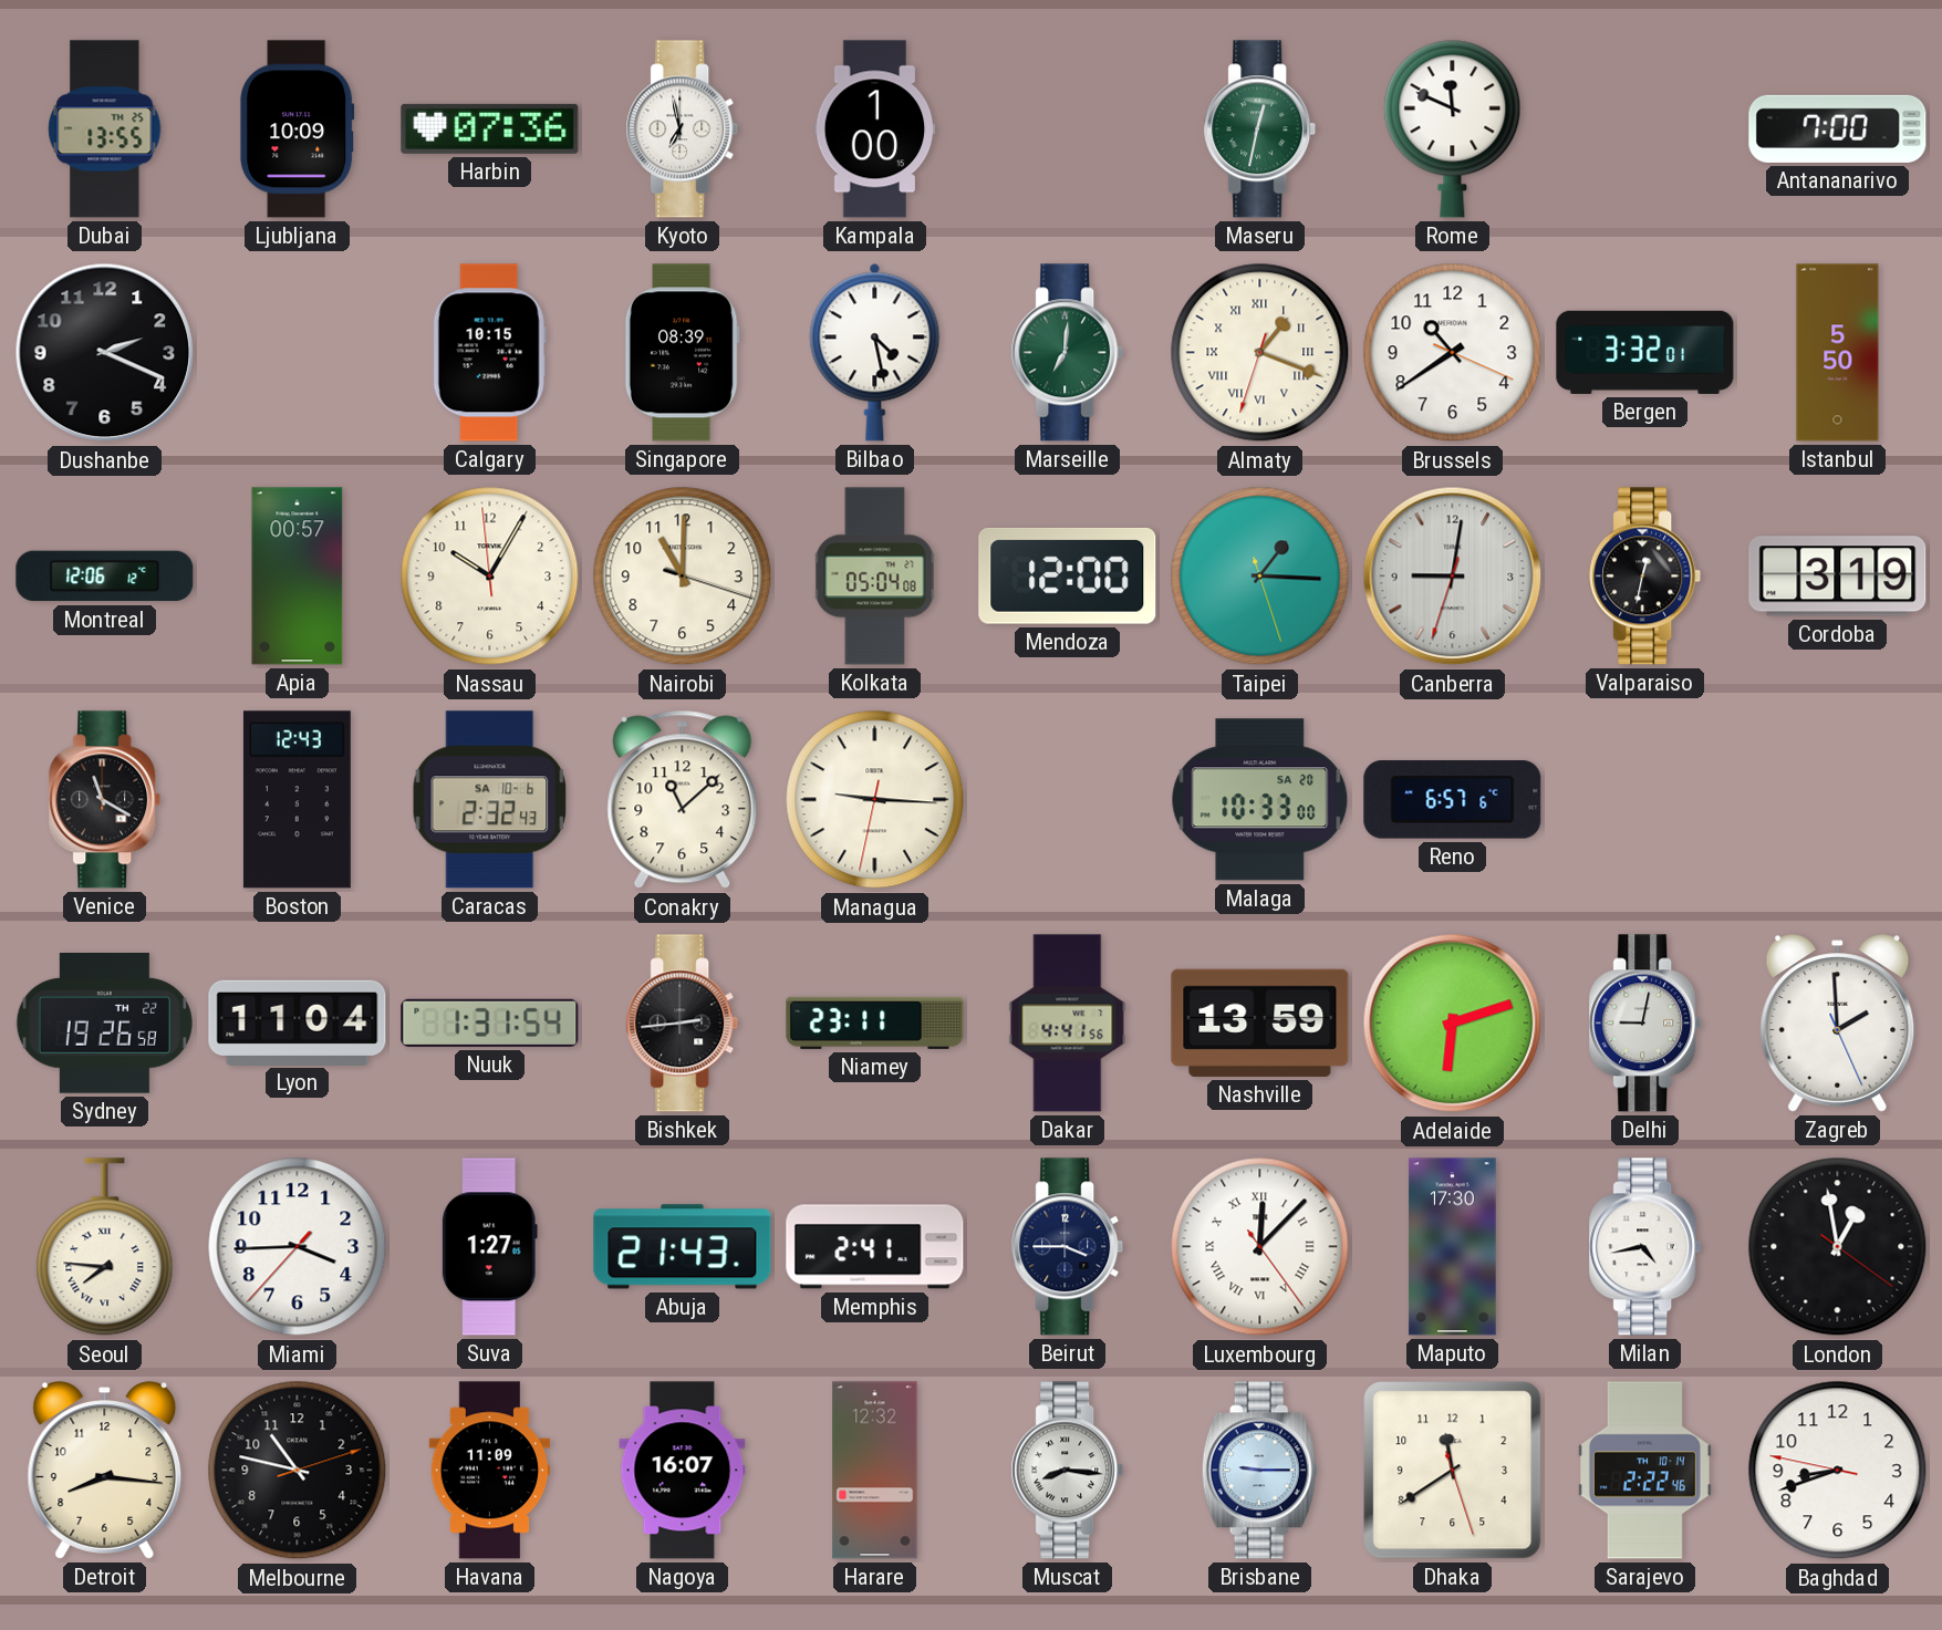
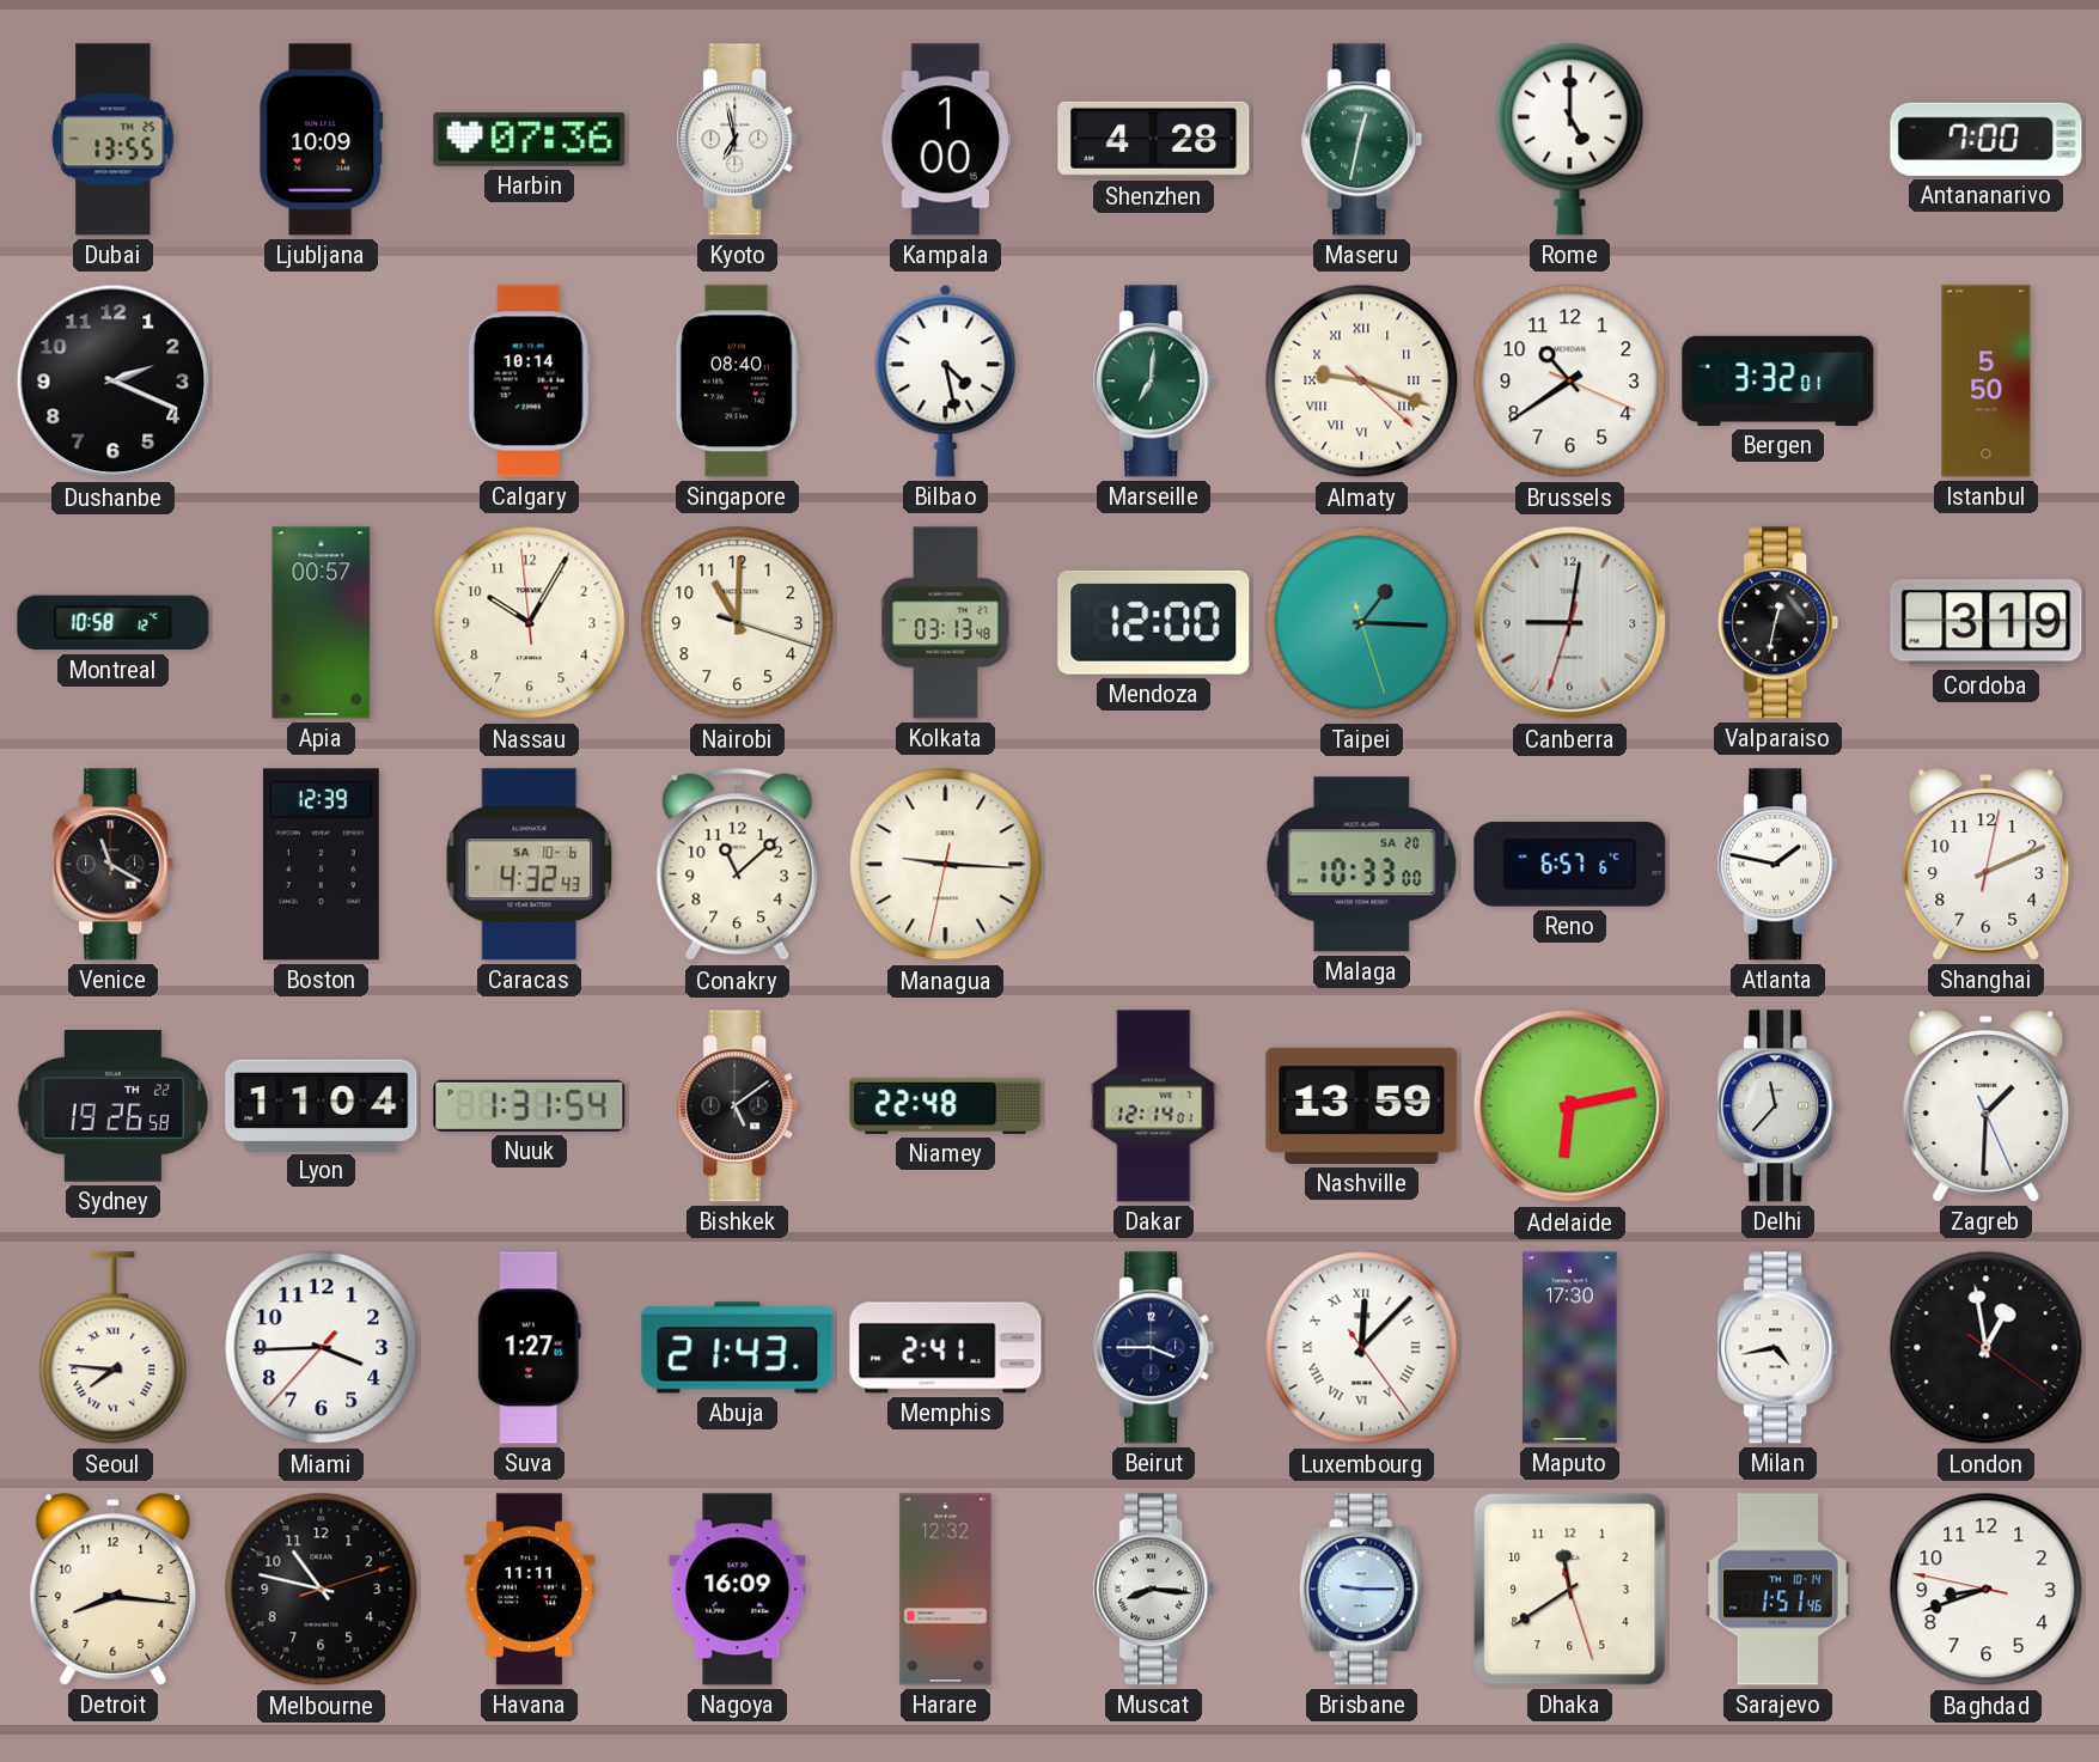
Shenzhen: none -> 4:28 (1154, 139)
Rome: 11:49 -> 5:00 (1570, 139)
Calgary: 10:15 -> 10:14 (529, 382)
Singapore: 08:39 -> 08:40 (737, 382)
Almaty: 1:18 -> 9:18 (1362, 382)
Montreal: 12:06 -> 10:58 (114, 623)
Kolkata: 05:04 -> 03:13 (946, 623)
Boston: 12:43 -> 12:39 (321, 865)
Caracas: 2:32 -> 4:32 (530, 865)
Atlanta: none -> 1:47 (1778, 865)
Shanghai: none -> 2:11 (1987, 865)
Bishkek: 2:44 -> 5:09 (738, 1106)
Niamey: 23:11 -> 22:48 (946, 1105)
Dakar: 4:41 -> 12:14 (1154, 1106)
Adelaide: 6:12 -> 6:13 (1570, 1106)
Delhi: 9:02 -> 11:37 (1778, 1106)
Zagreb: 1:59 -> 1:30 (1987, 1106)
Havana: 11:09 -> 11:11 (529, 1590)
Nagoya: 16:07 -> 16:09 (738, 1590)
Sarajevo: 2:22 -> 1:51 (1777, 1590)
